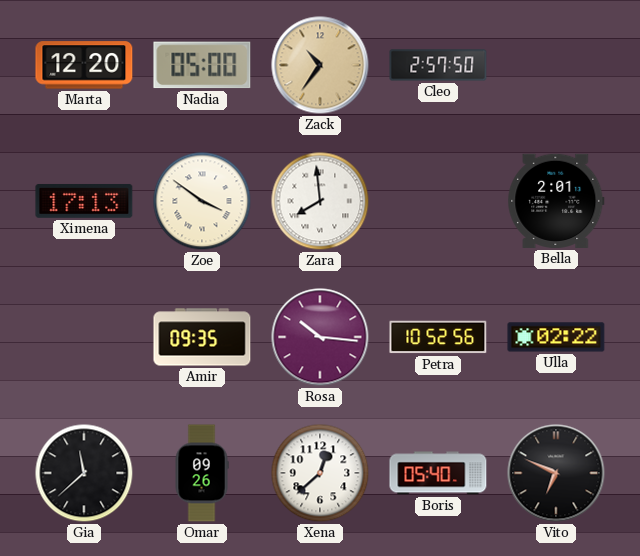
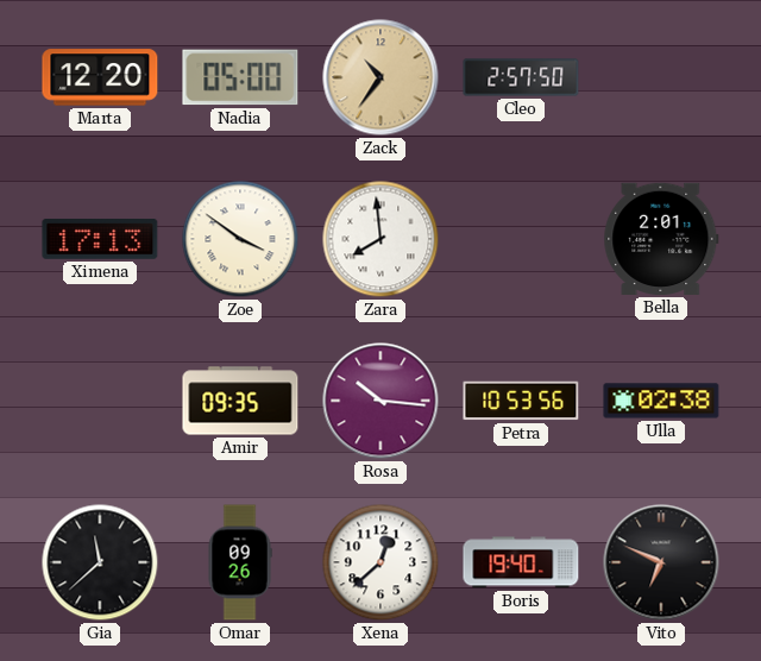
Petra: 10:52 -> 10:53 (521, 401)
Ulla: 02:22 -> 02:38 (661, 401)
Boris: 05:40 -> 19:40 (521, 562)
